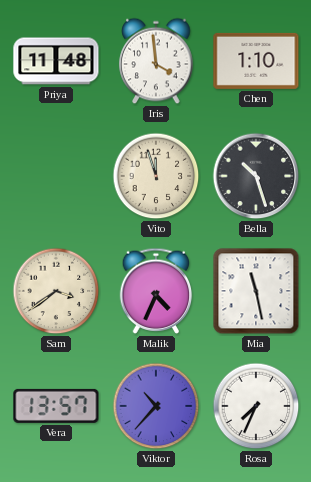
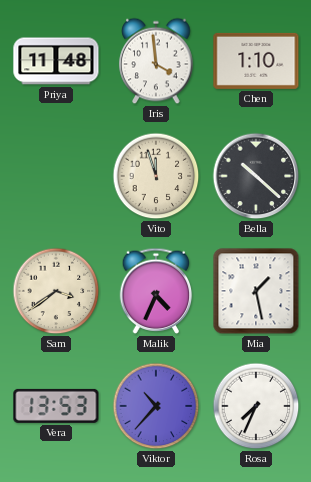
Bella: 10:27 -> 10:22 (256, 176)
Mia: 11:28 -> 1:28 (256, 291)
Vera: 13:57 -> 13:53 (56, 406)
